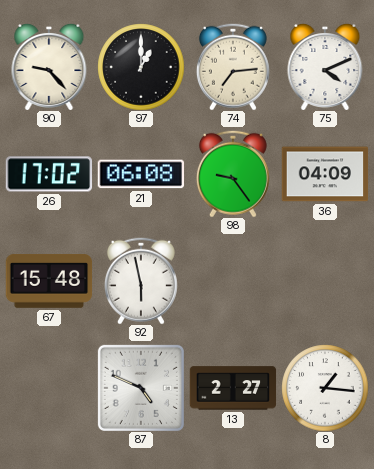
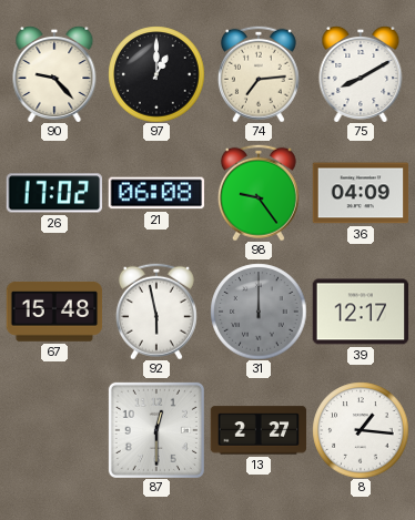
75: 4:11 -> 8:10 (361, 74)
31: none -> 12:00 (259, 312)
39: none -> 12:17 (361, 312)
87: 4:49 -> 12:30 (156, 430)
